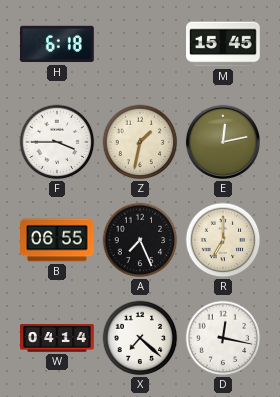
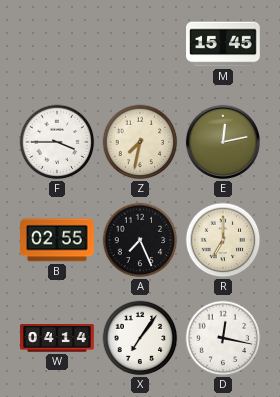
H: 6:18 -> none (58, 44)
Z: 1:32 -> 7:32 (140, 142)
B: 06:55 -> 02:55 (57, 240)
X: 7:22 -> 7:06 (140, 338)
